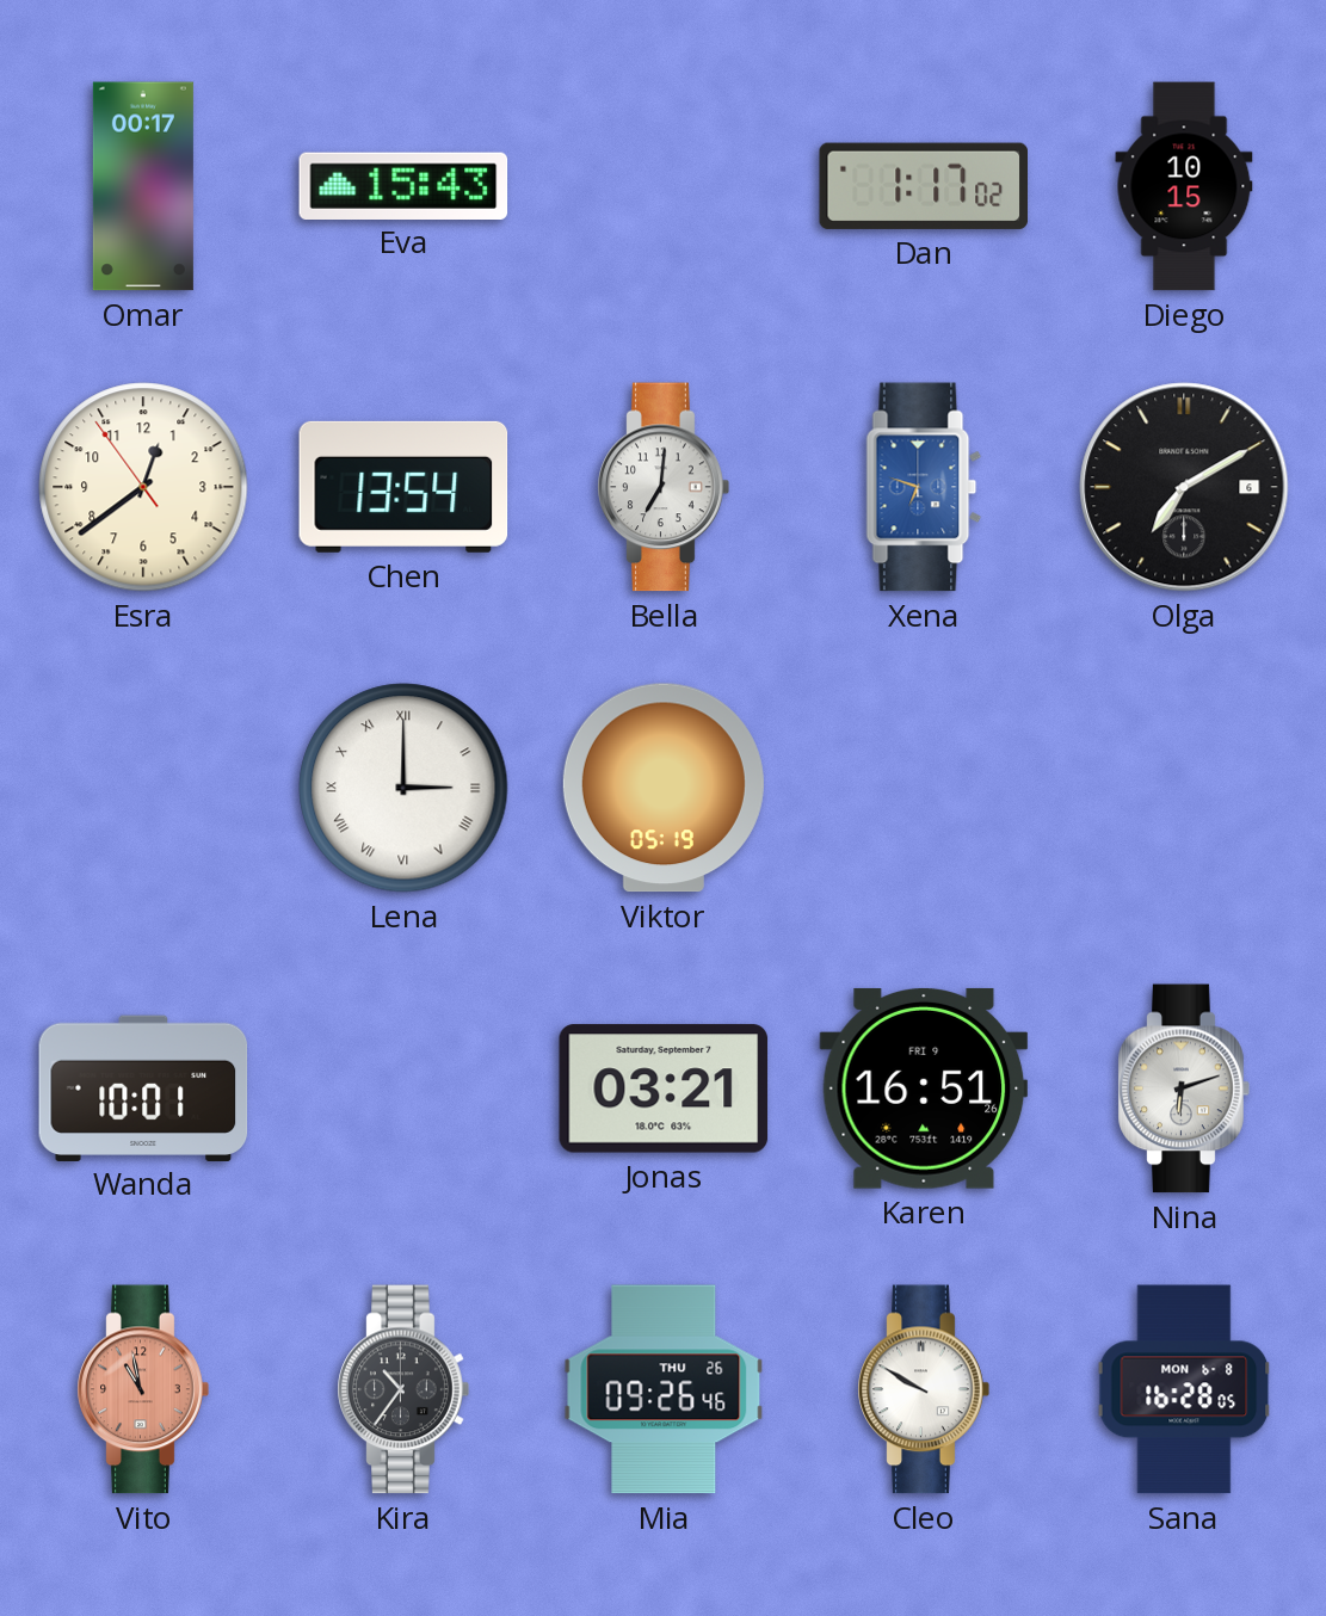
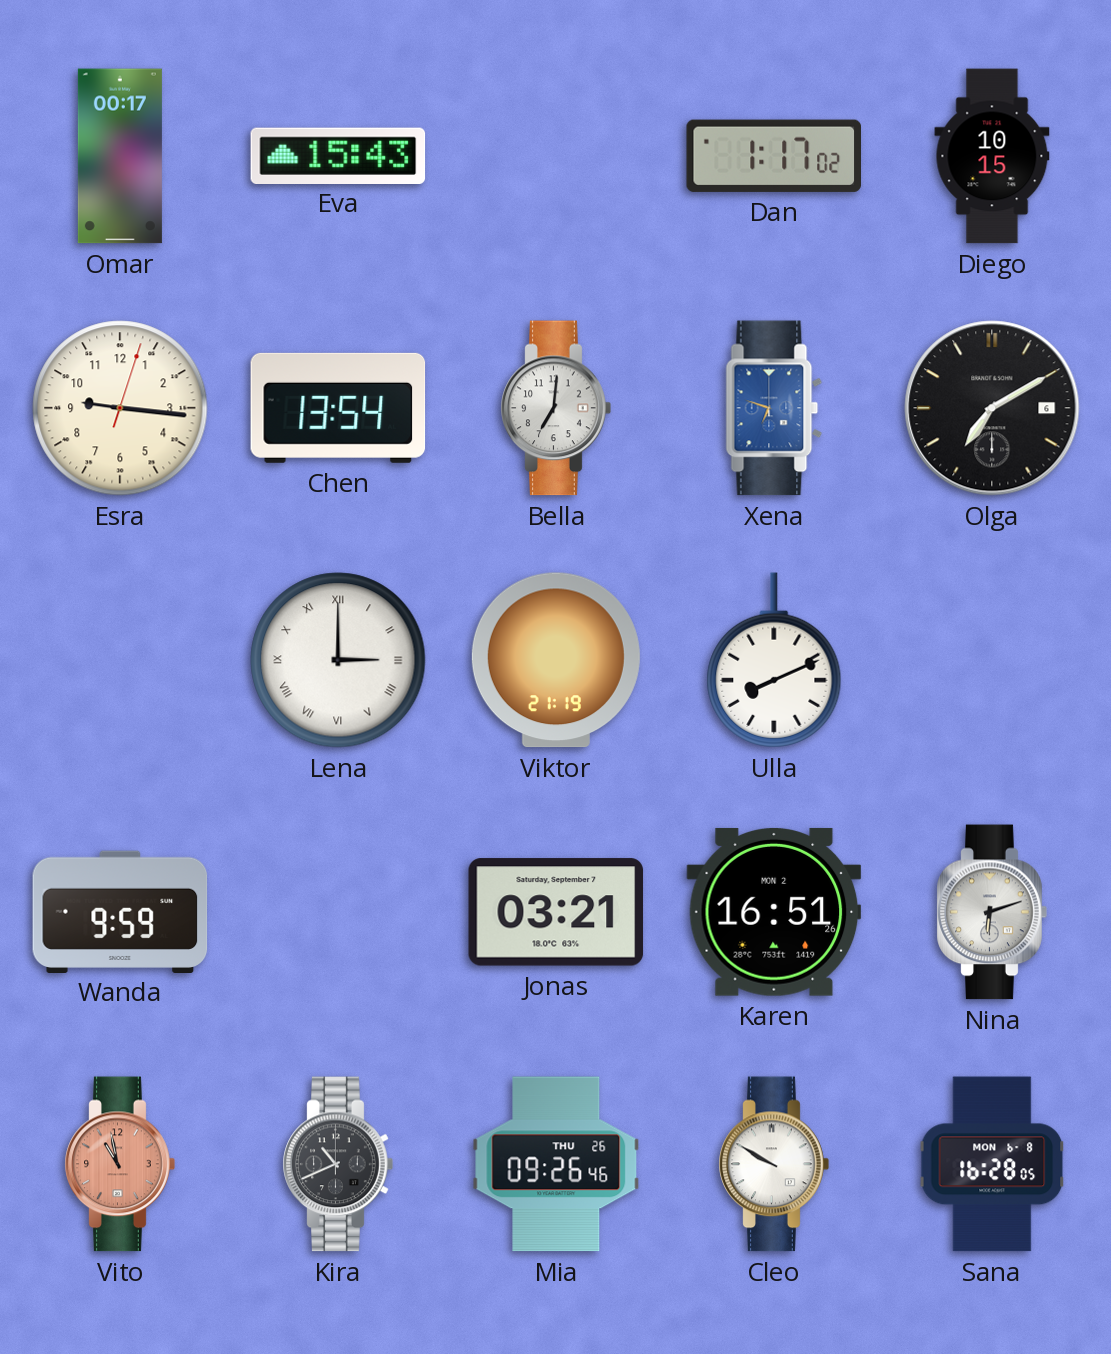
Esra: 12:38 -> 9:16 (120, 408)
Viktor: 05:19 -> 21:19 (556, 660)
Ulla: none -> 8:11 (774, 660)
Wanda: 10:01 -> 9:59 (120, 911)
Karen date: FRI 9 -> MON 2 (774, 912)
Kira: 10:36 -> 10:41 (338, 1164)
